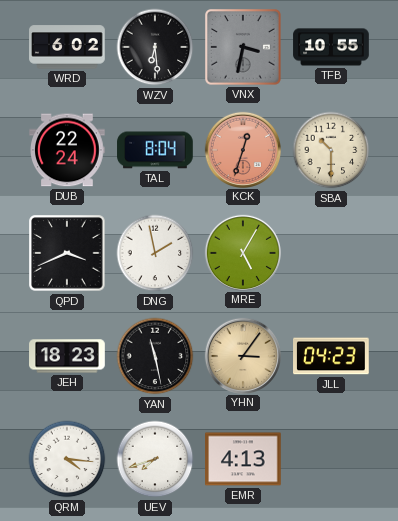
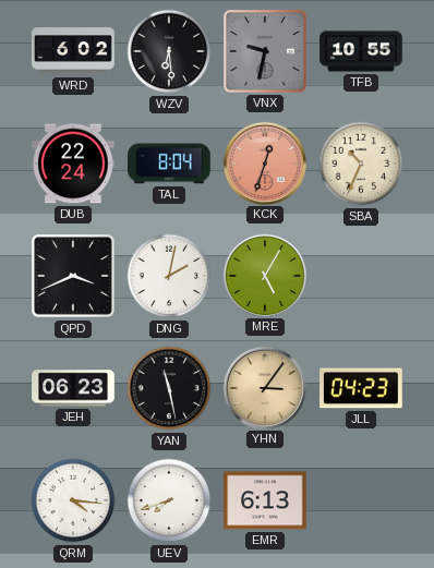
VNX: 3:32 -> 9:32 (266, 52)
SBA: 10:30 -> 10:34 (361, 164)
DNG: 1:58 -> 2:02 (169, 276)
JEH: 18:23 -> 06:23 (73, 388)
EMR: 4:13 -> 6:13 (265, 500)
